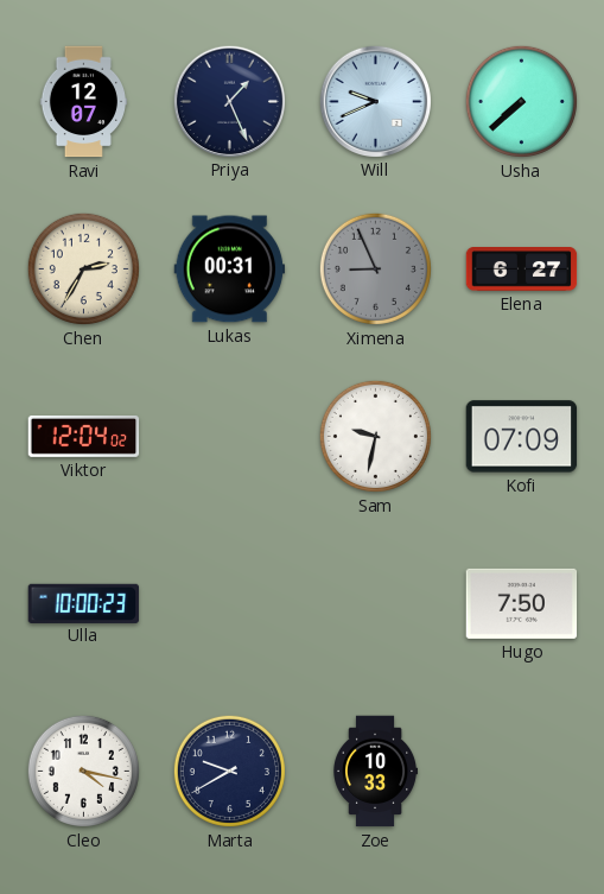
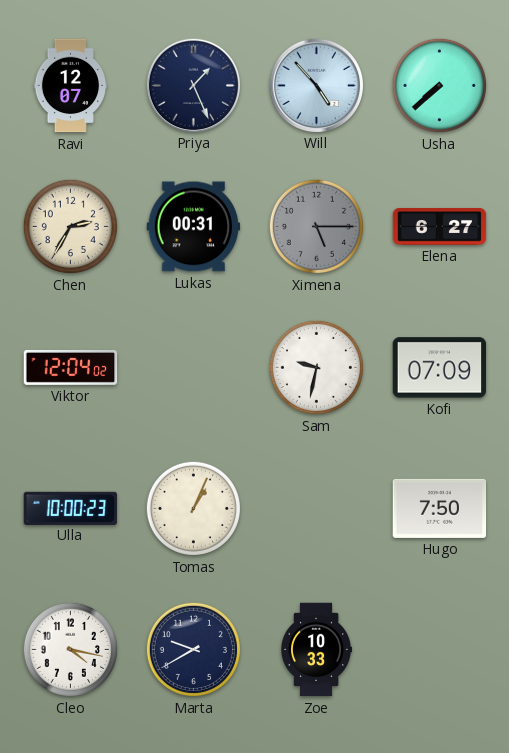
Will: 9:41 -> 4:53 (316, 85)
Ximena: 8:56 -> 5:15 (316, 226)
Tomas: none -> 1:04 (193, 508)
